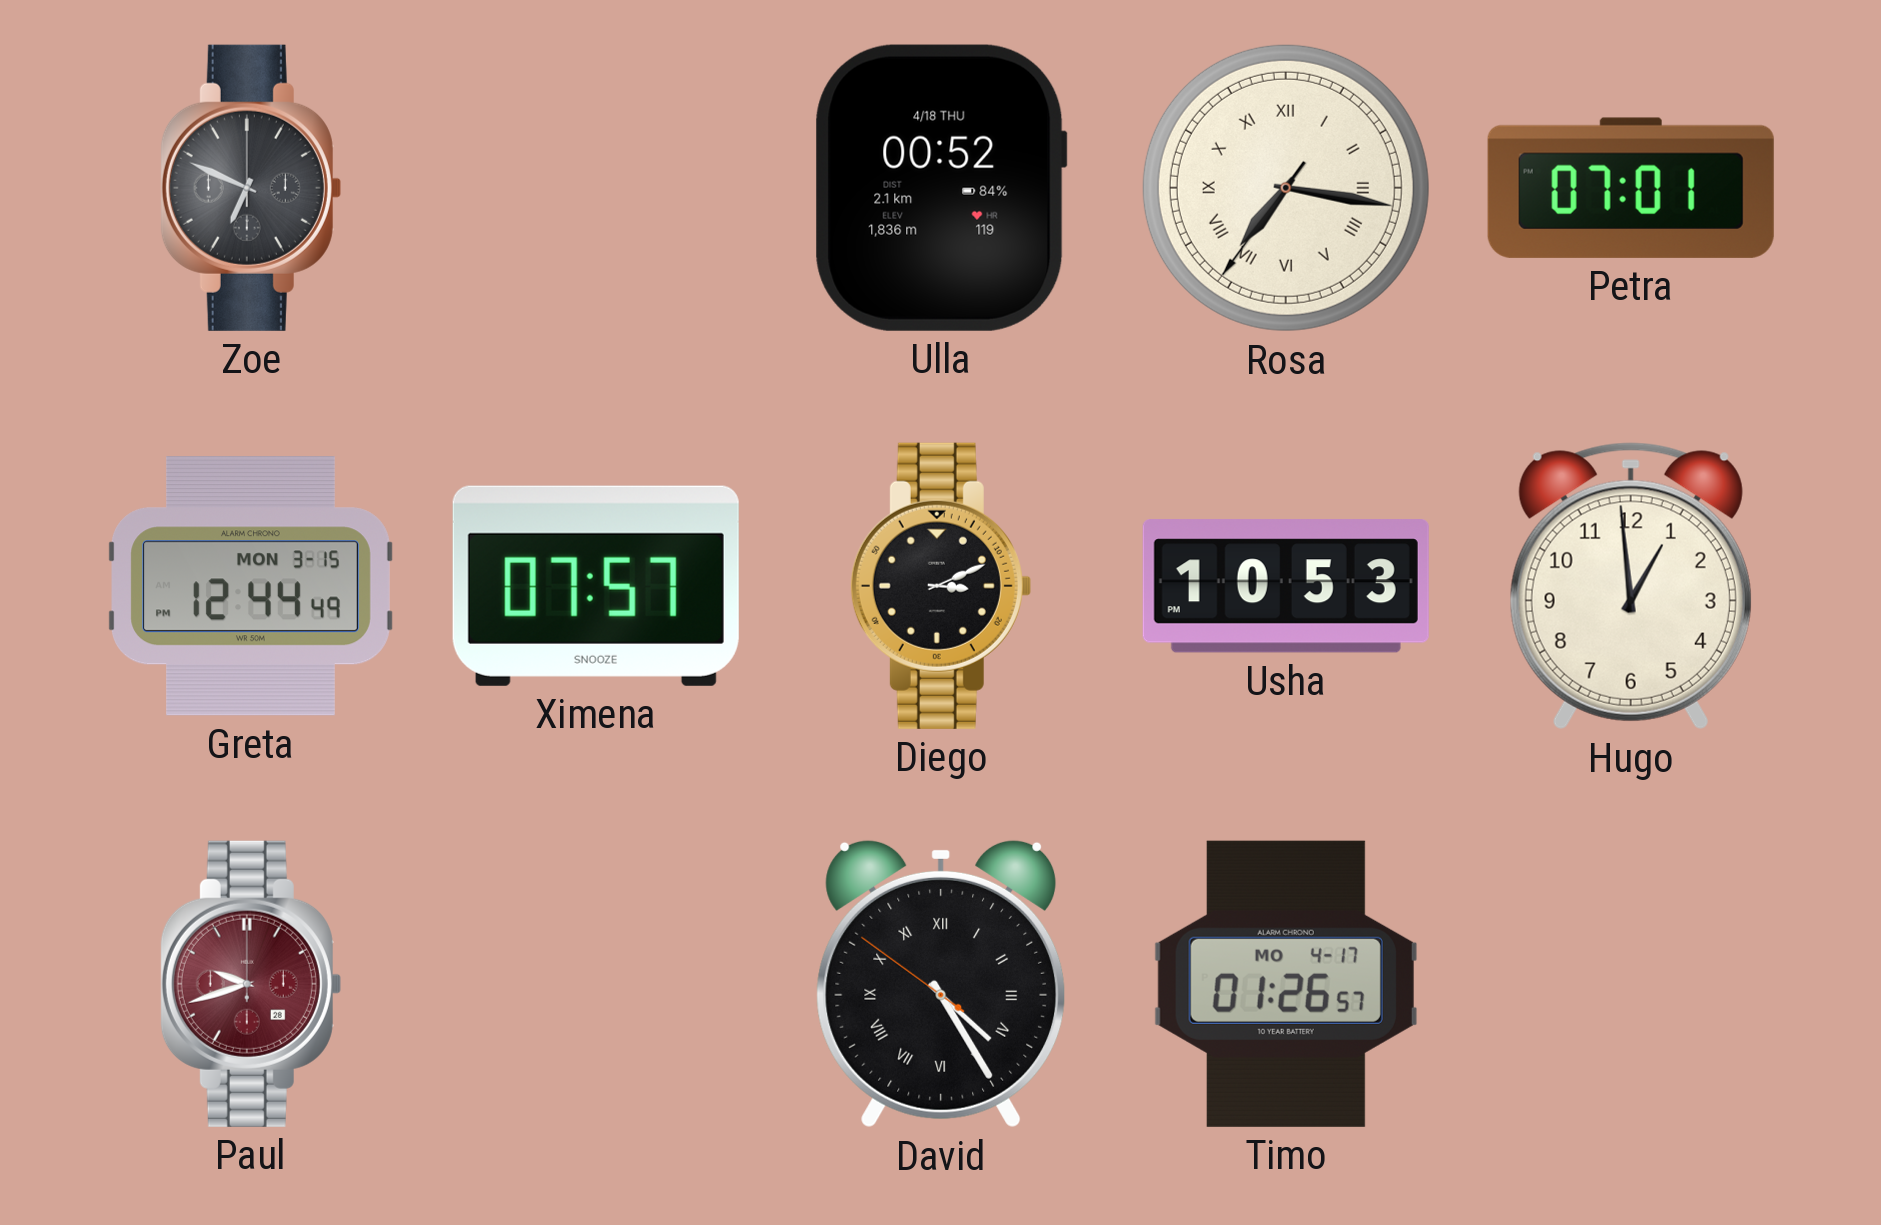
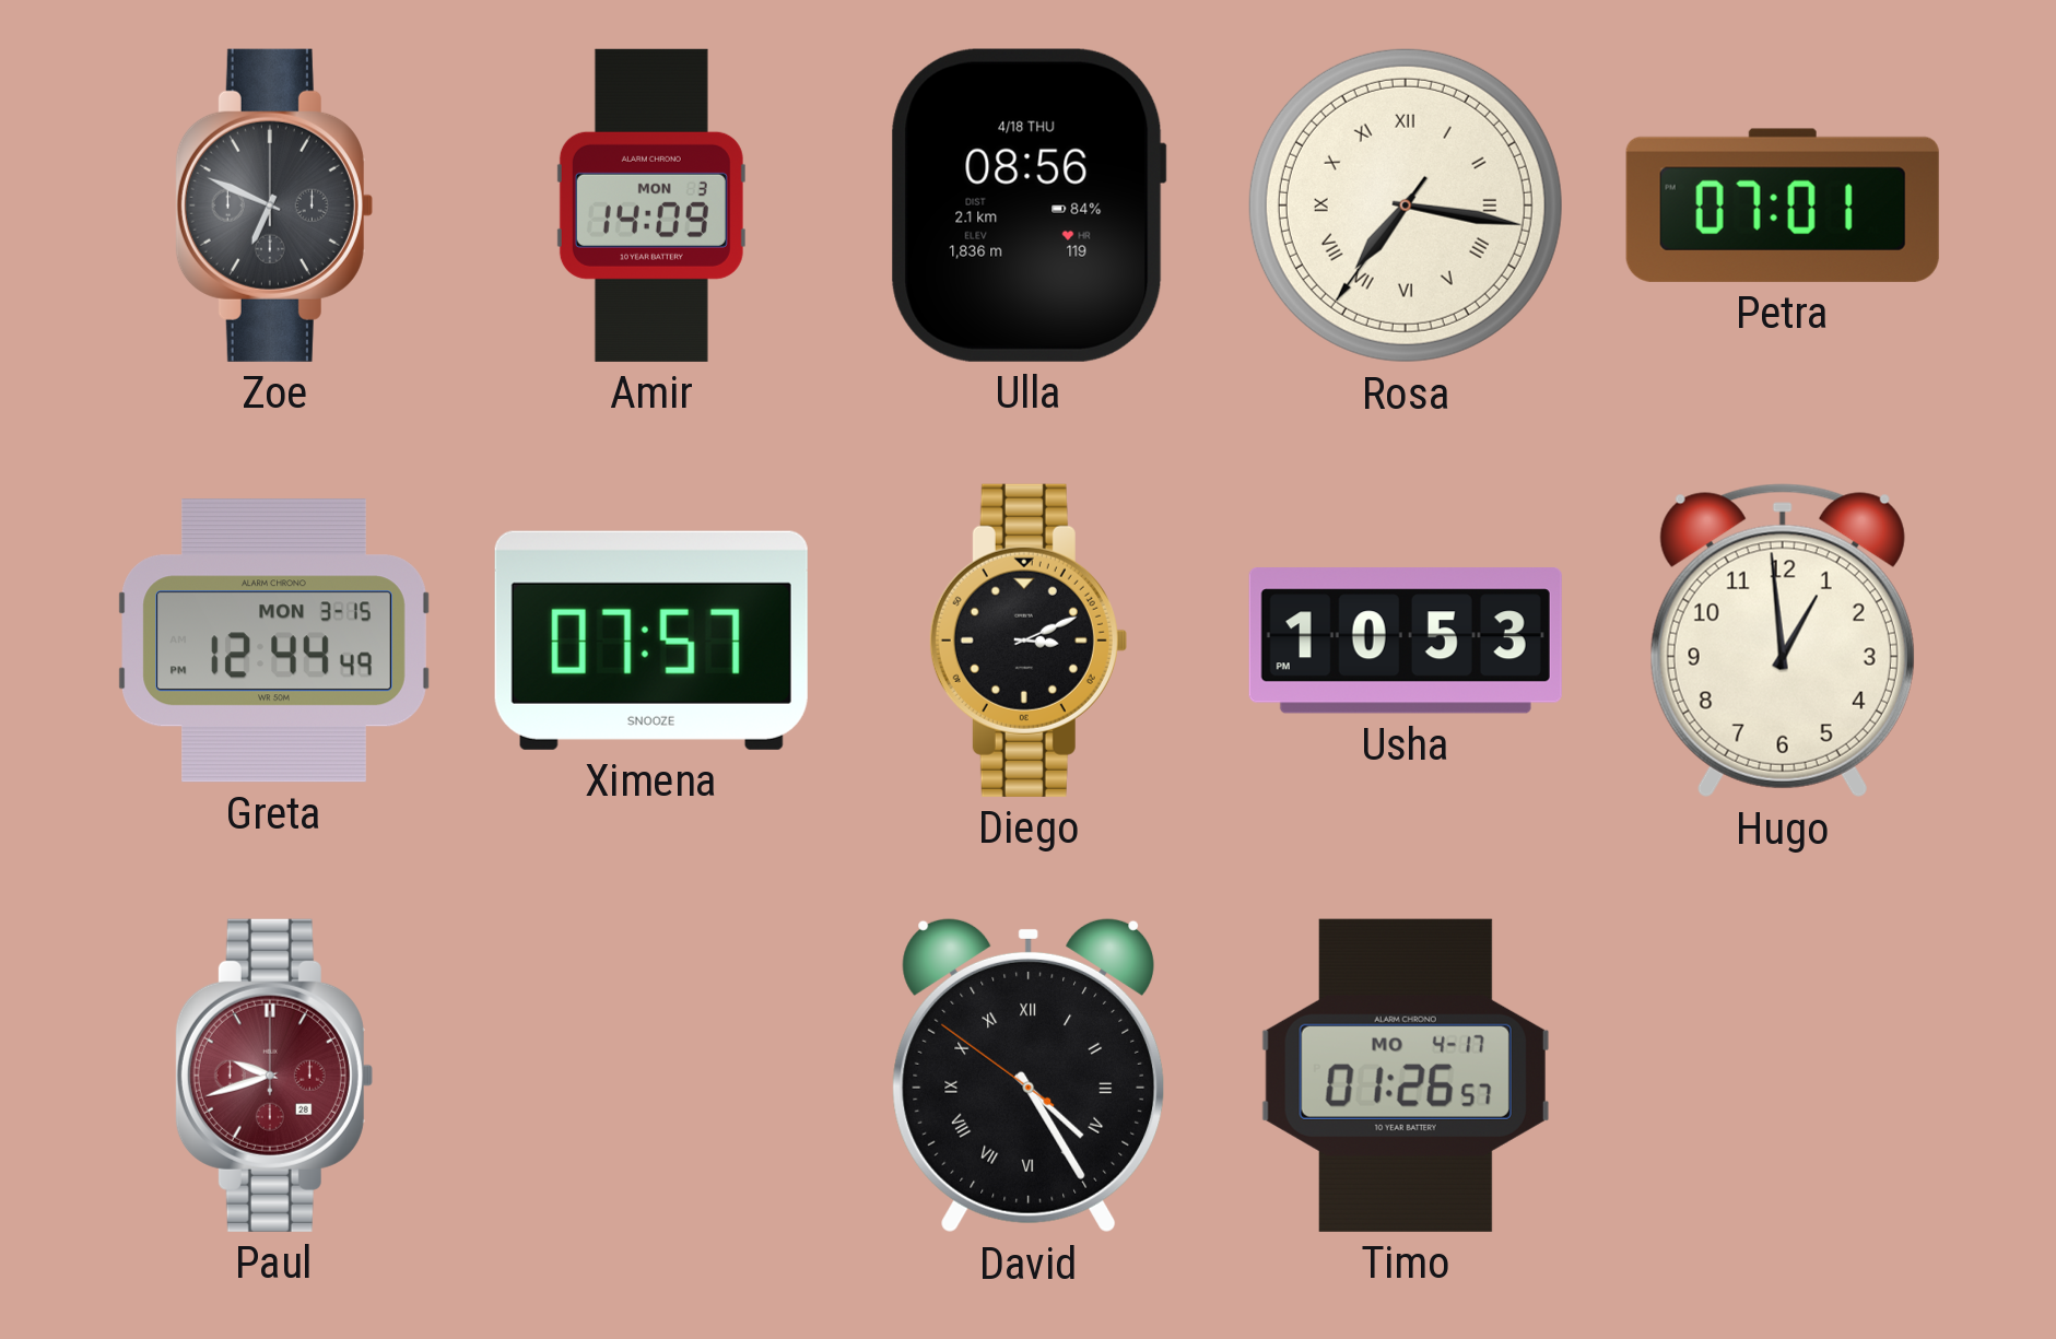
Amir: none -> 14:09 (651, 205)
Ulla: 00:52 -> 08:56 (1029, 205)
